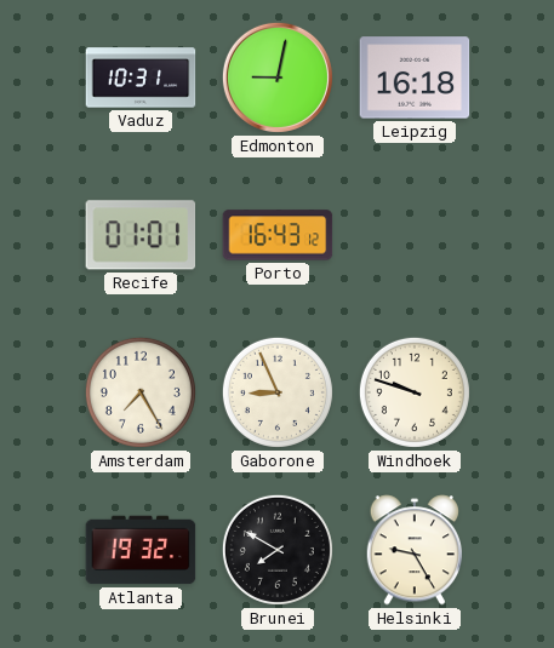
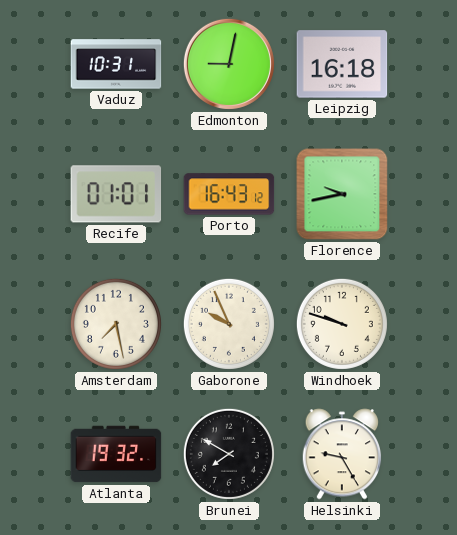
Florence: none -> 9:43 (342, 194)
Amsterdam: 7:25 -> 7:28 (116, 324)
Gaborone: 8:56 -> 9:56 (229, 324)
